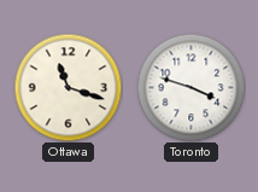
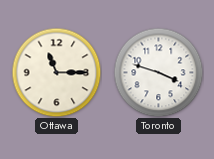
Ottawa: 11:18 -> 11:15 (56, 72)
